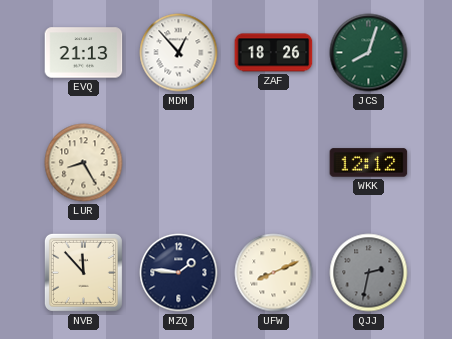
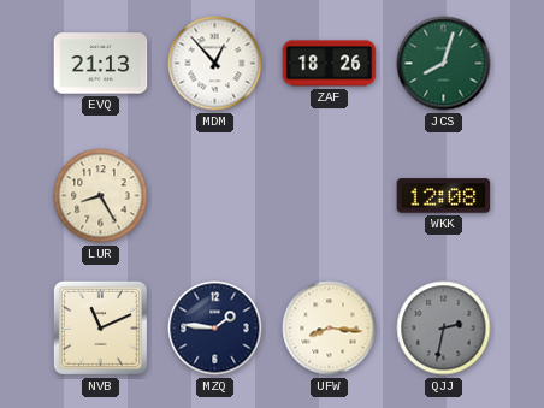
WKK: 12:12 -> 12:08 (444, 196)
NVB: 11:53 -> 11:11 (100, 327)
UFW: 8:11 -> 8:16 (330, 329)
